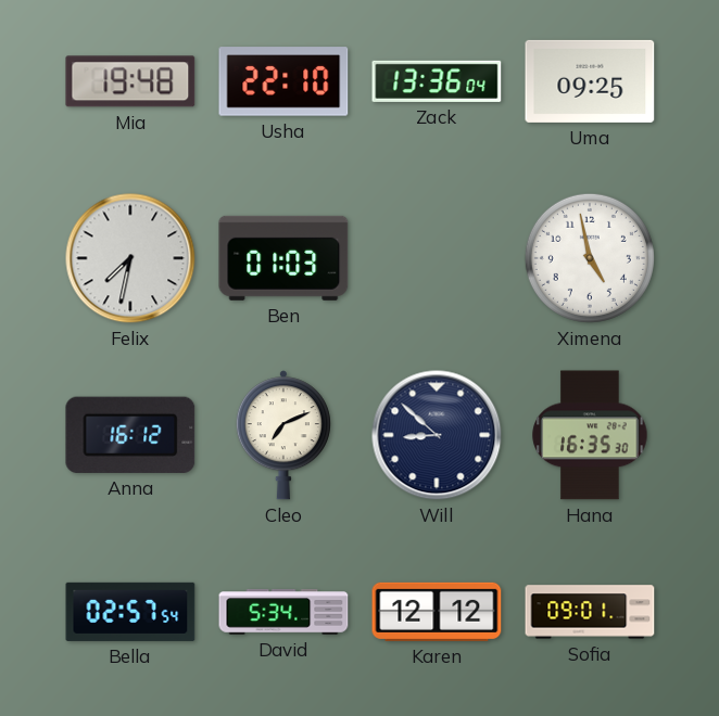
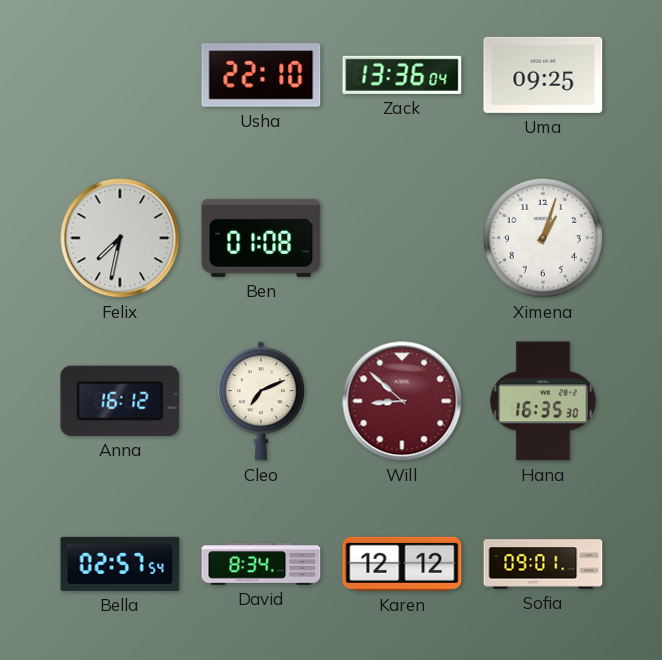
Mia: 19:48 -> none (130, 81)
Ben: 01:03 -> 01:08 (261, 238)
Ximena: 4:58 -> 1:03 (543, 238)
Will dial: navy -> burgundy (402, 401)
David: 5:34 -> 8:34 (261, 564)
